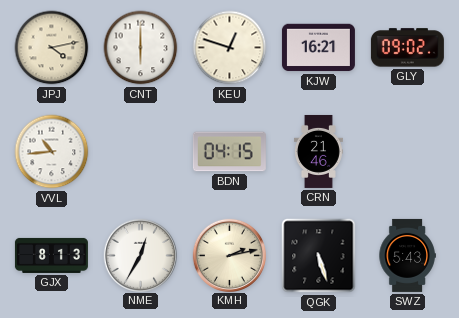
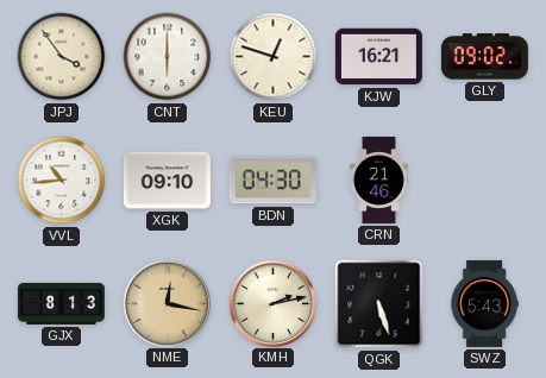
JPJ: 4:13 -> 3:54 (62, 57)
XGK: none -> 09:10 (167, 181)
BDN: 04:15 -> 04:30 (272, 181)
NME: 12:35 -> 12:17 (167, 303)
NME dial: white -> champagne (167, 303)
